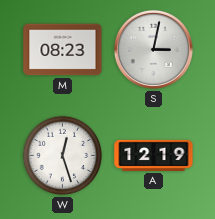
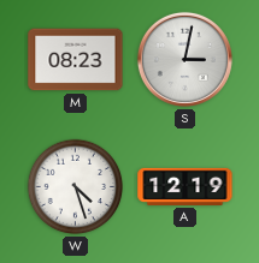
W: 12:27 -> 4:27 (76, 187)
